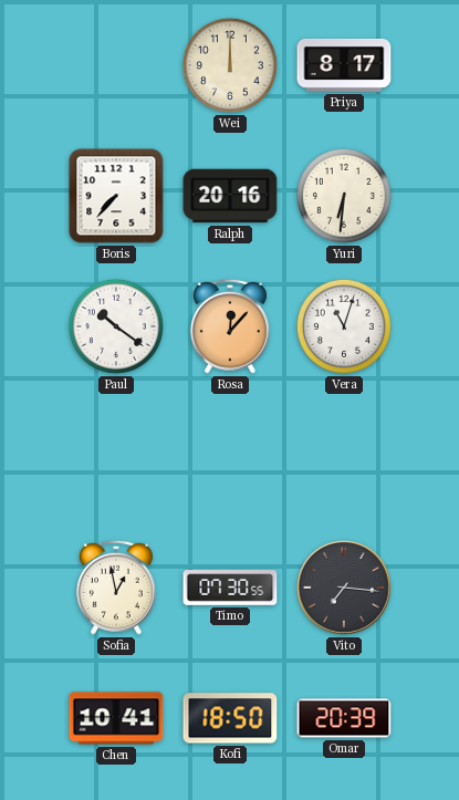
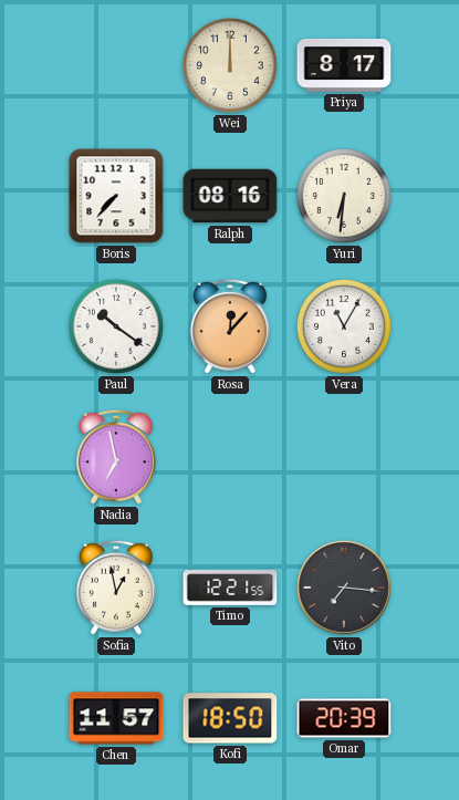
Ralph: 20:16 -> 08:16 (230, 196)
Vera: 11:03 -> 11:05 (344, 326)
Nadia: none -> 6:58 (116, 457)
Timo: 07:30 -> 12:21 (230, 588)
Chen: 10:41 -> 11:57 (116, 718)
